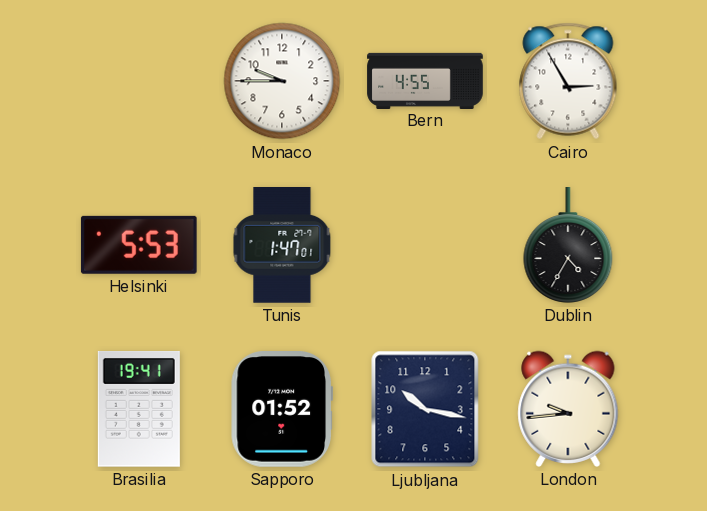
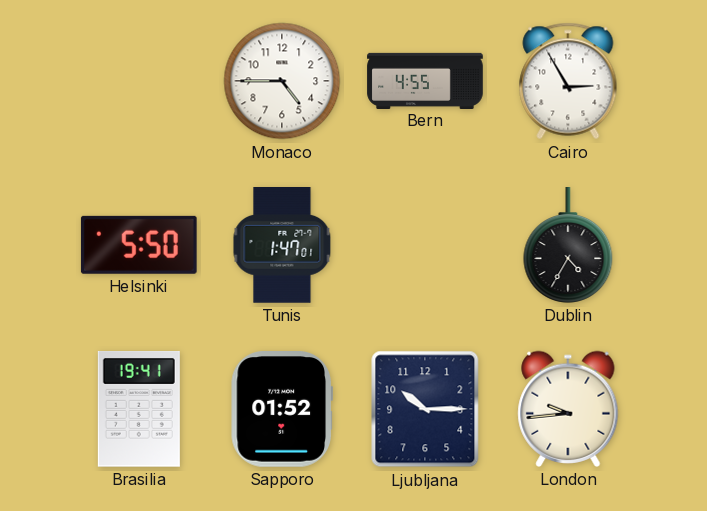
Monaco: 9:45 -> 4:45 (282, 81)
Helsinki: 5:53 -> 5:50 (139, 245)
Ljubljana: 10:17 -> 10:15 (425, 409)
